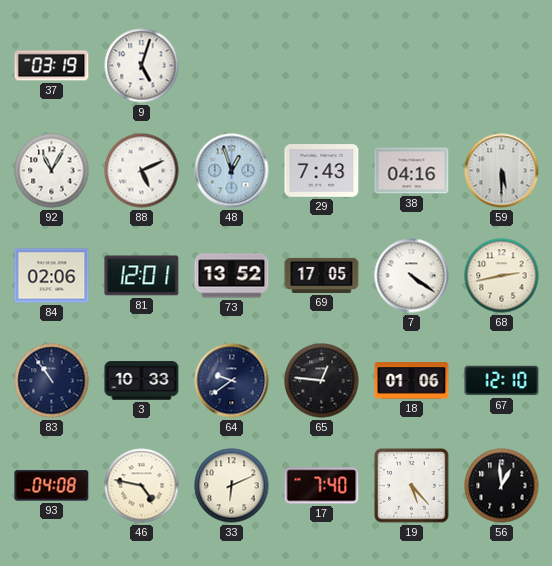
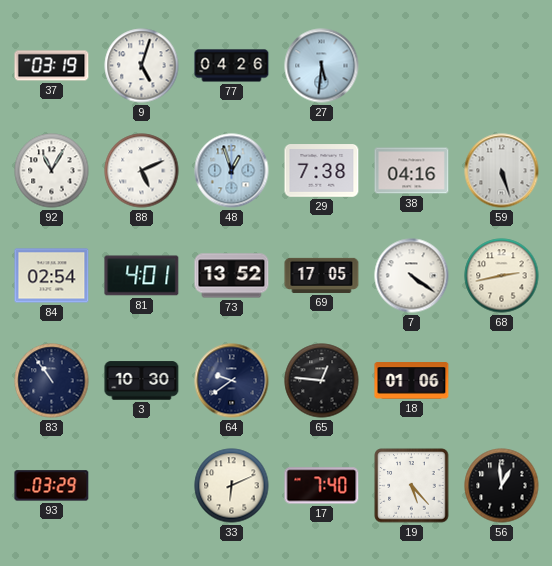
77: none -> 04:26 (232, 66)
27: none -> 5:31 (322, 66)
29: 7:43 -> 7:38 (322, 171)
59: 5:30 -> 5:27 (502, 171)
84: 02:06 -> 02:54 (52, 276)
81: 12:01 -> 4:01 (142, 276)
3: 10:33 -> 10:30 (142, 381)
67: 12:10 -> none (502, 381)
93: 04:08 -> 03:29 (52, 486)
46: 4:47 -> none (142, 486)
